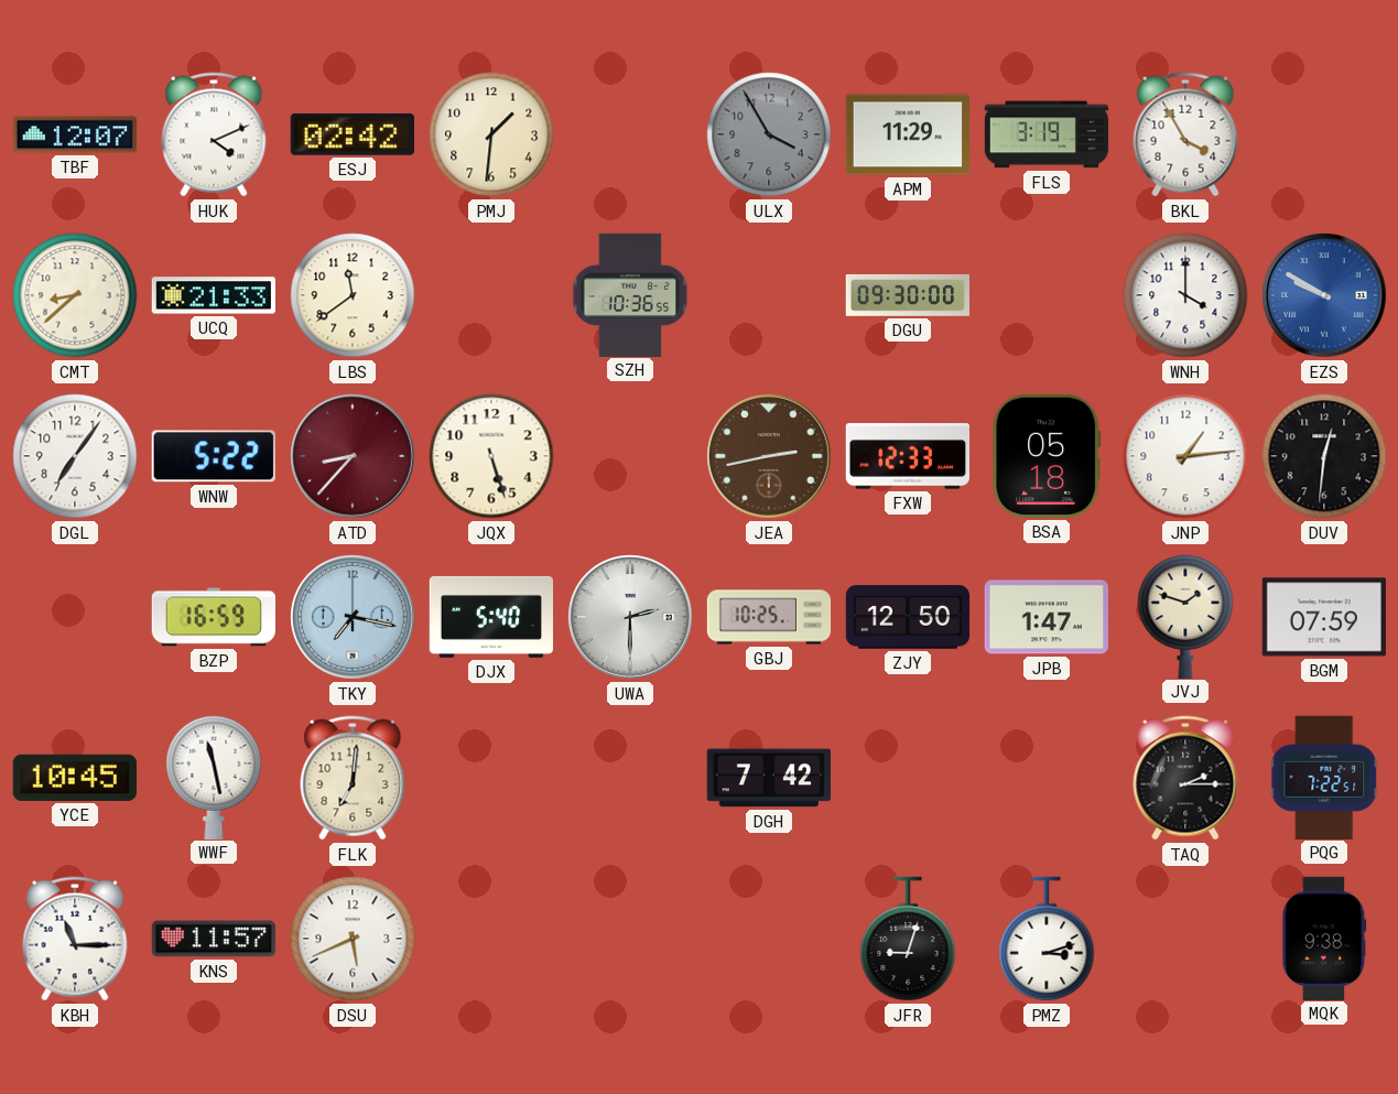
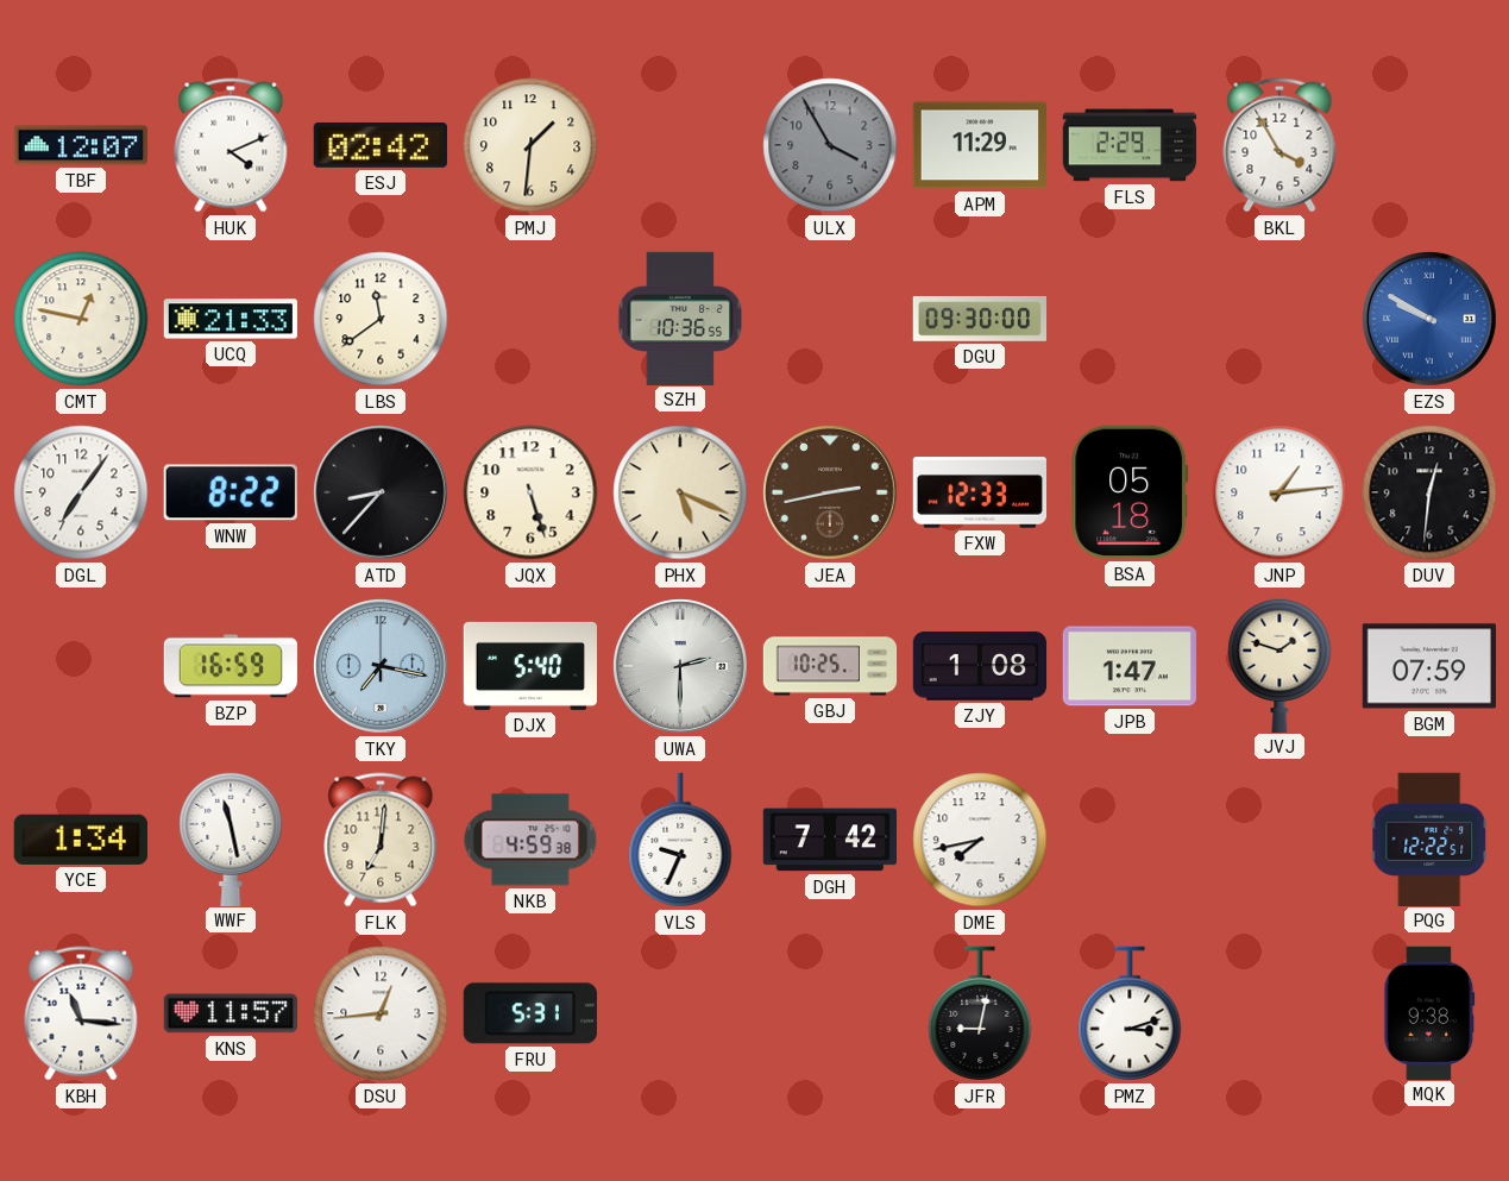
FLS: 3:19 -> 2:29 (1128, 145)
CMT: 8:38 -> 12:47 (81, 319)
WNH: 4:00 -> none (1185, 295)
WNW: 5:22 -> 8:22 (231, 492)
ATD dial: burgundy -> black (382, 494)
PHX: none -> 5:19 (680, 492)
ZJY: 12:50 -> 1:08 (980, 666)
YCE: 10:45 -> 1:34 (81, 840)
NKB: none -> 4:59 (530, 840)
VLS: none -> 9:34 (680, 840)
DME: none -> 7:43 (980, 840)
TAQ: 2:15 -> none (1185, 778)
PQG: 7:22 -> 12:22 (1429, 838)
KBH: 11:15 -> 11:16 (81, 1013)
DSU: 5:41 -> 12:44 (381, 1013)
FRU: none -> 5:31 (530, 1013)
JFR: 9:03 -> 9:02 (980, 1013)
